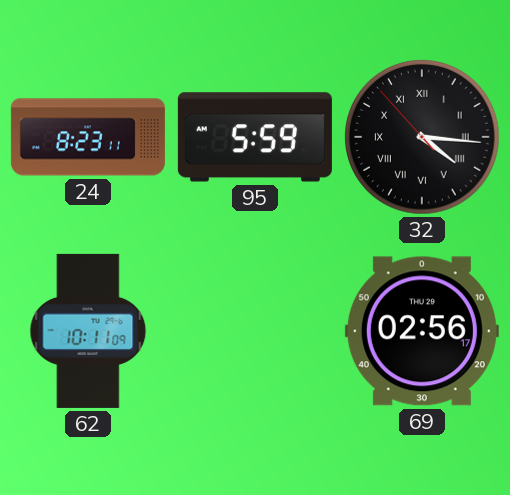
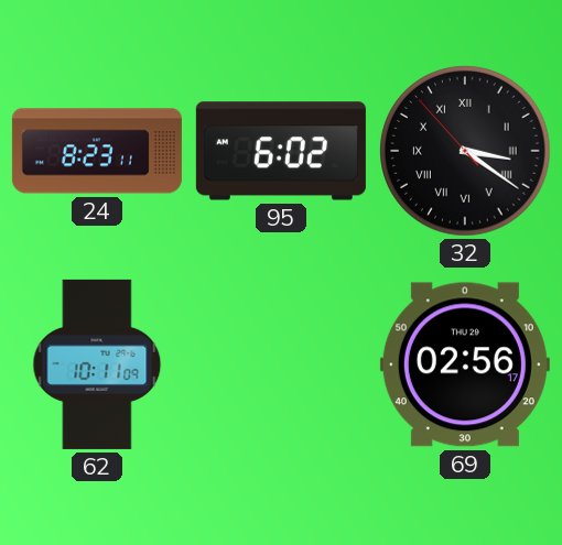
95: 5:59 -> 6:02 (281, 151)
32: 4:15 -> 3:20 (465, 151)
